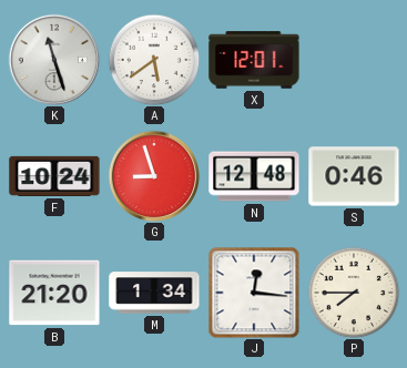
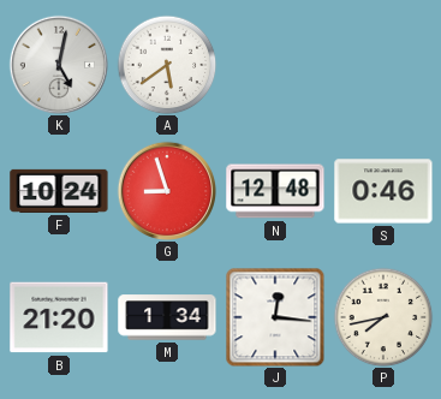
K: 11:27 -> 5:02 (58, 64)
X: 12:01 -> none (254, 60)
P: 7:45 -> 7:43 (383, 317)
